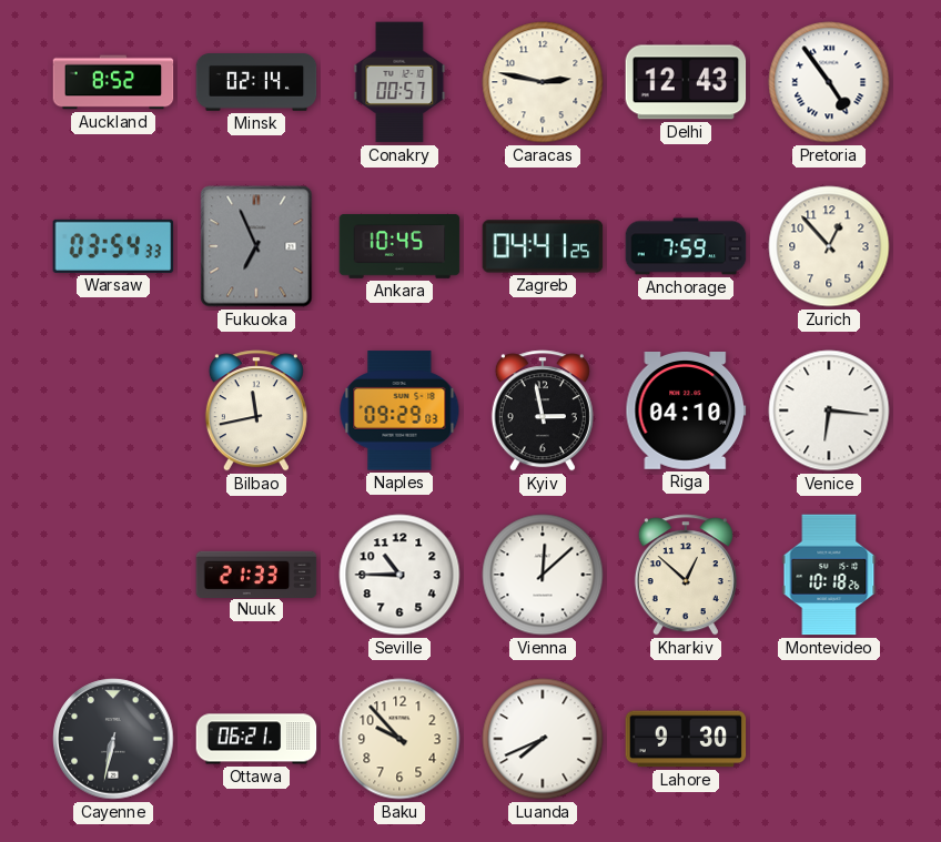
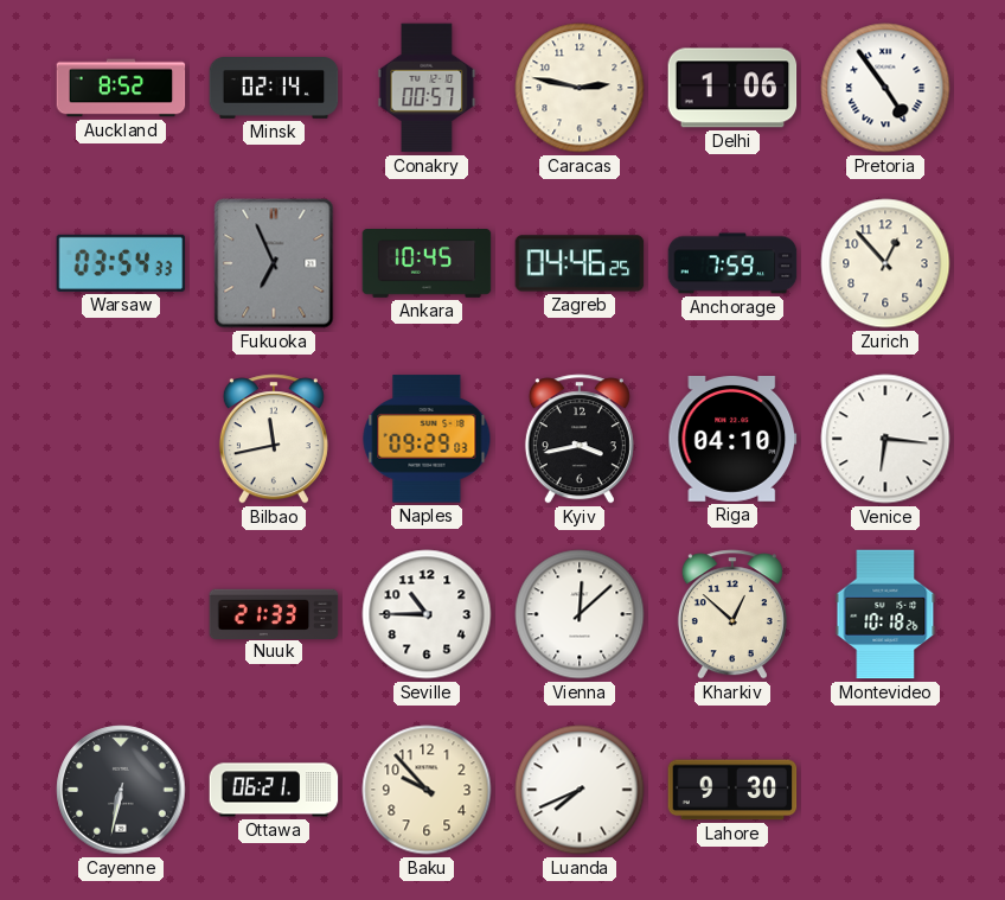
Delhi: 12:43 -> 1:06 (732, 88)
Zagreb: 04:41 -> 04:46 (580, 263)
Kyiv: 2:58 -> 3:43 (580, 439)
